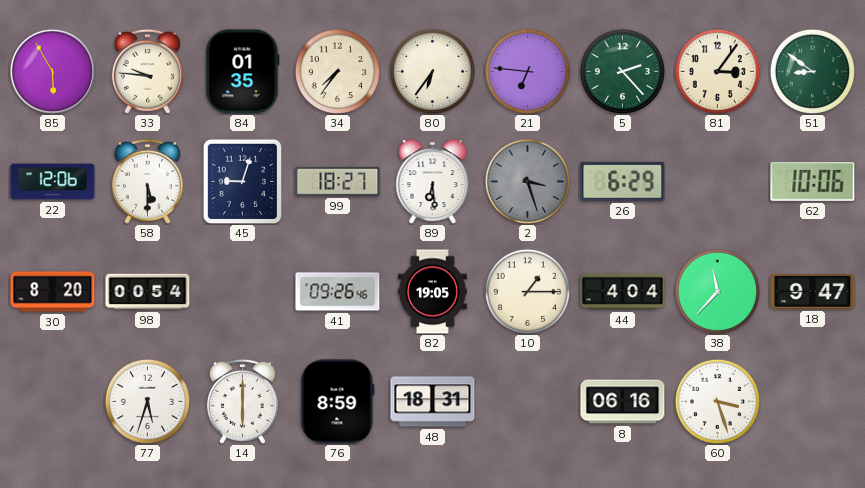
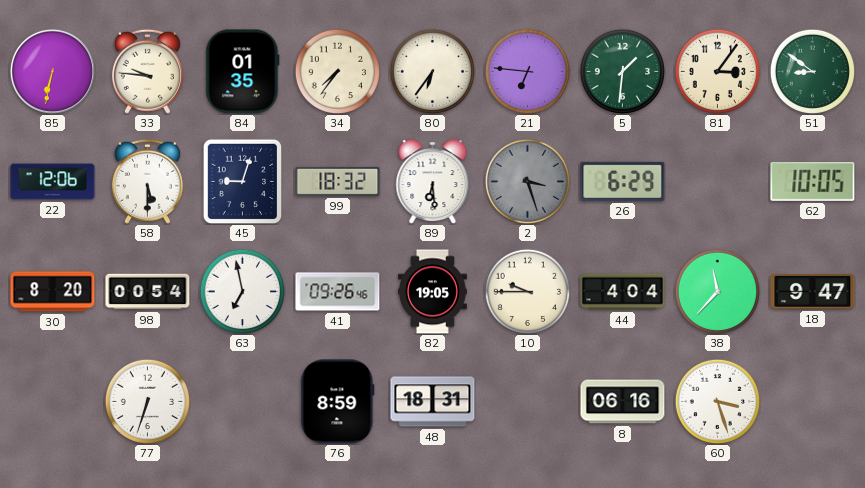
85: 5:55 -> 6:32 (52, 71)
5: 2:23 -> 1:31 (622, 71)
99: 18:27 -> 18:32 (338, 181)
62: 10:06 -> 10:05 (813, 181)
63: none -> 6:58 (242, 291)
10: 1:15 -> 9:45 (527, 291)
77: 5:33 -> 6:33 (147, 401)
14: 6:00 -> none (242, 401)
